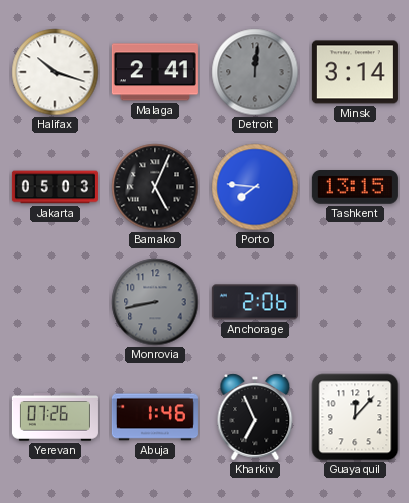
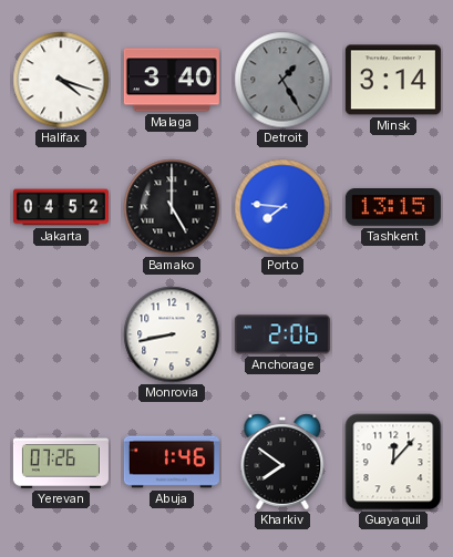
Halifax: 10:18 -> 4:18 (61, 80)
Malaga: 2:41 -> 3:40 (172, 80)
Detroit: 12:01 -> 1:25 (282, 80)
Jakarta: 05:03 -> 04:52 (61, 207)
Bamako: 5:04 -> 5:00 (172, 207)
Monrovia dial: grey -> white (172, 334)
Kharkiv: 6:56 -> 7:51 (282, 462)
